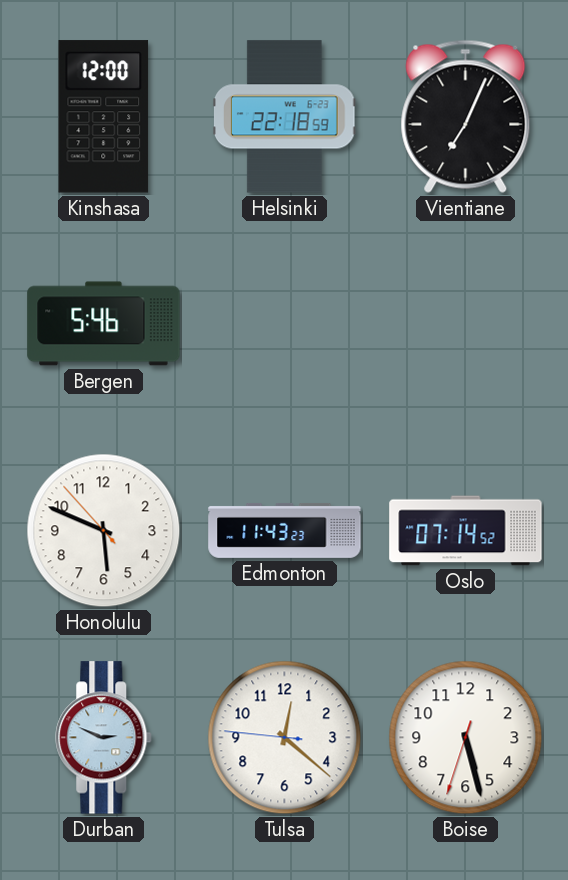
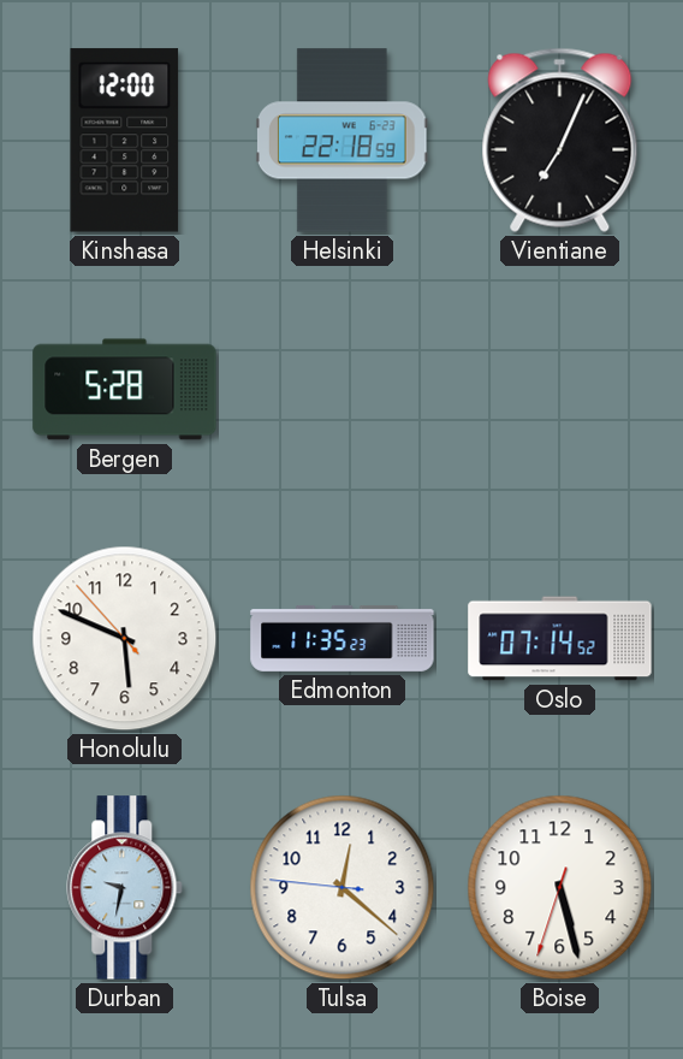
Bergen: 5:46 -> 5:28 (125, 390)
Edmonton: 11:43 -> 11:35 (343, 639)
Durban: 2:49 -> 9:32 (125, 888)
